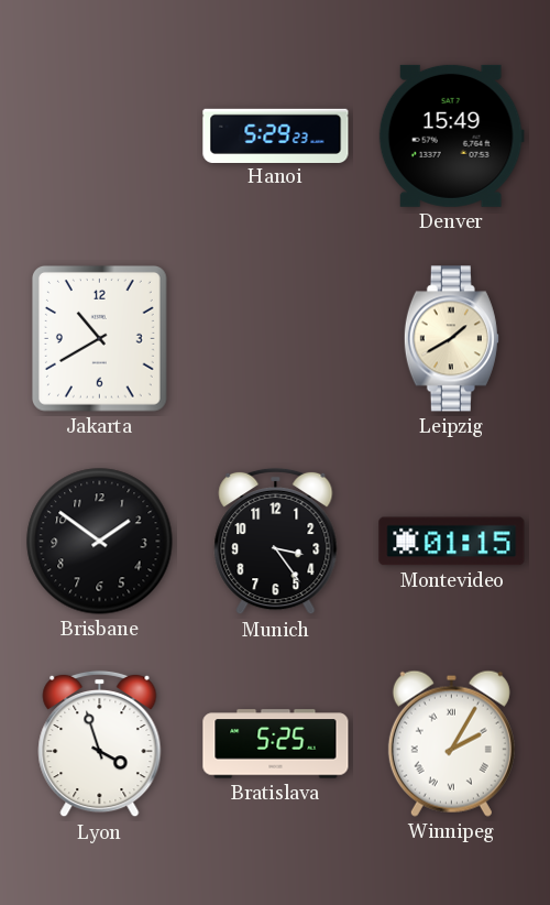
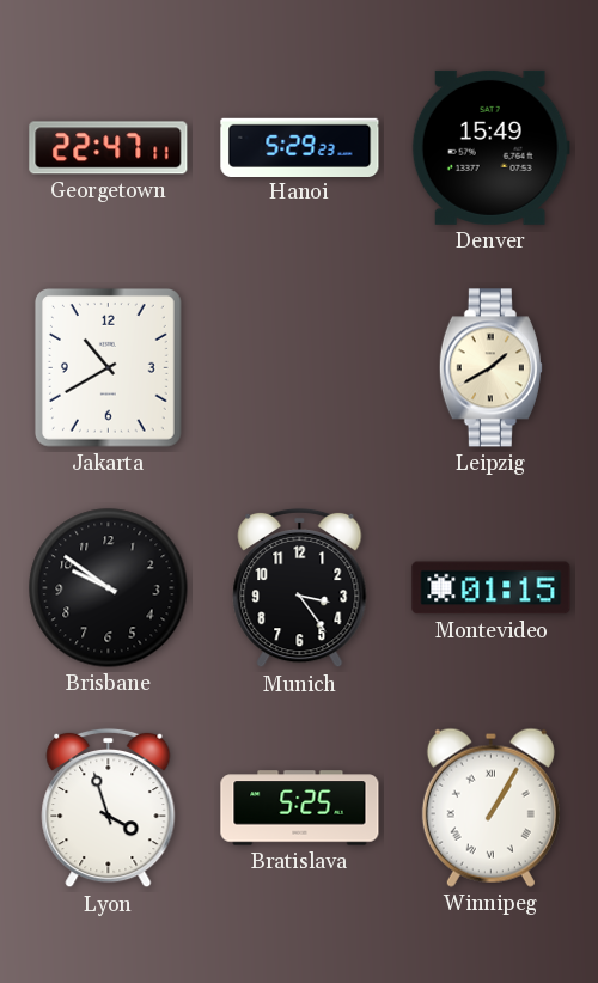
Georgetown: none -> 22:47 (109, 148)
Brisbane: 1:51 -> 9:51 (109, 588)
Winnipeg: 2:05 -> 1:05 (490, 807)
